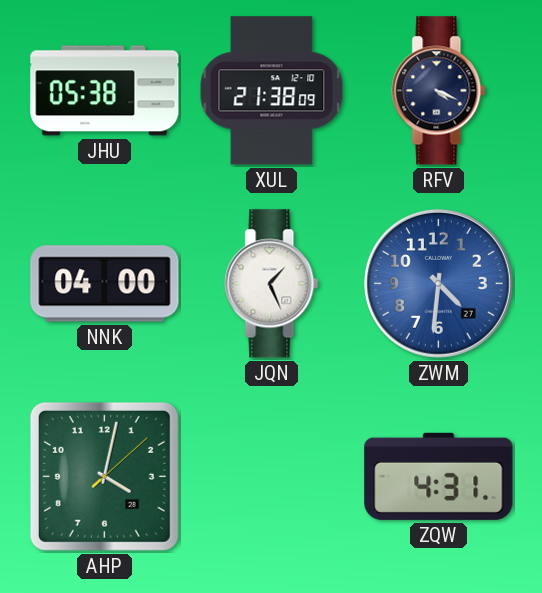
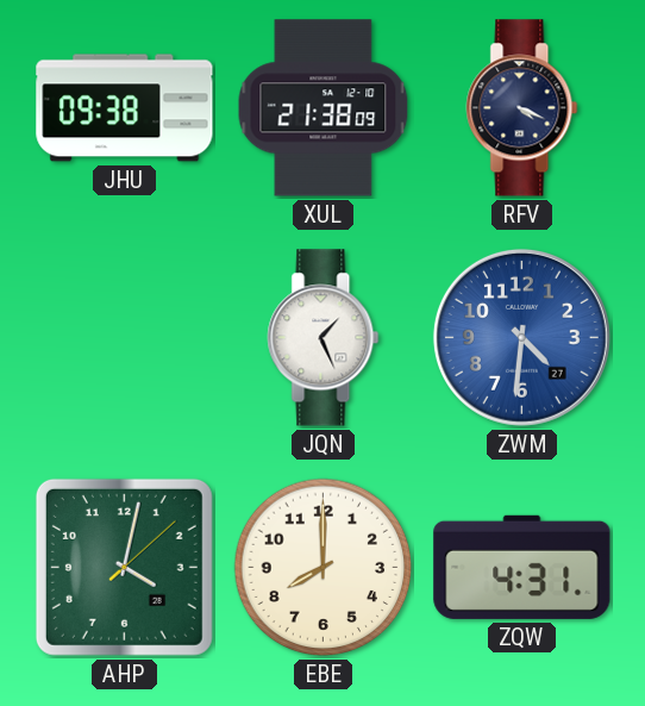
JHU: 05:38 -> 09:38 (125, 108)
NNK: 04:00 -> none (105, 284)
EBE: none -> 8:00 (324, 568)
